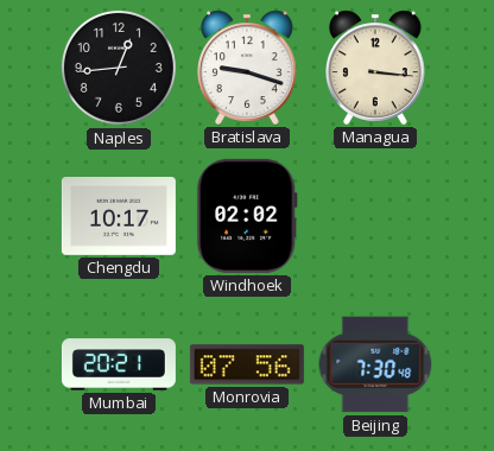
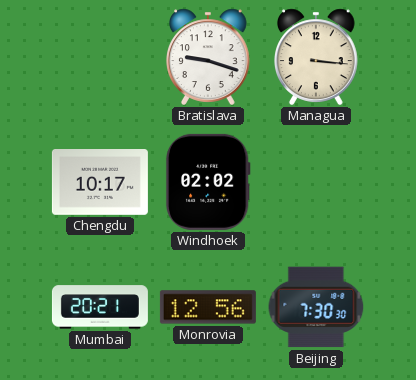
Naples: 12:44 -> none (119, 68)
Monrovia: 07:56 -> 12:56 (208, 307)
Beijing: 7:30:48 -> 7:30:30 (316, 307)
